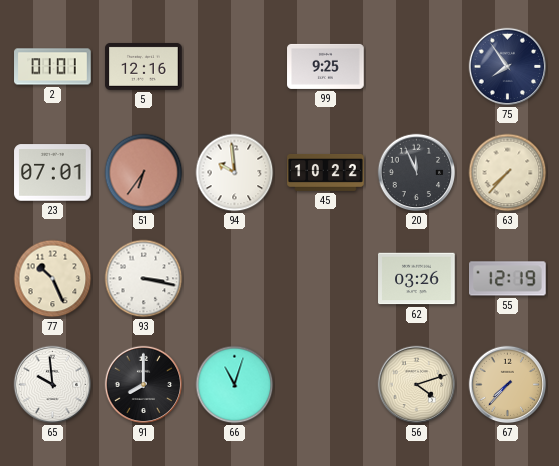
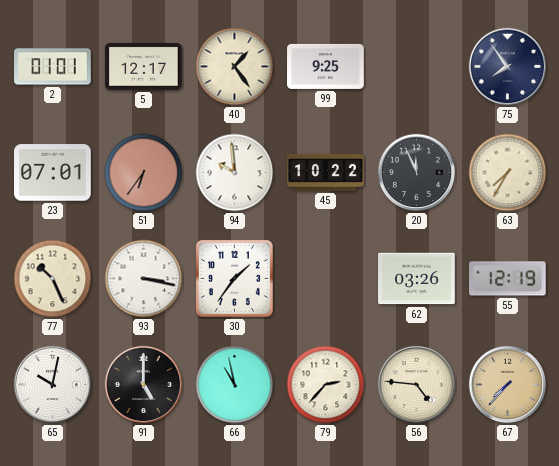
5: 12:16 -> 12:17 (144, 66)
40: none -> 1:24 (235, 67)
63: 7:37 -> 7:35 (508, 173)
30: none -> 1:36 (234, 278)
65: 9:59 -> 10:02 (53, 385)
91: 8:00 -> 5:00 (144, 385)
66: 11:03 -> 10:58 (235, 385)
79: none -> 2:37 (326, 385)
56: 4:12 -> 4:46 (417, 385)
